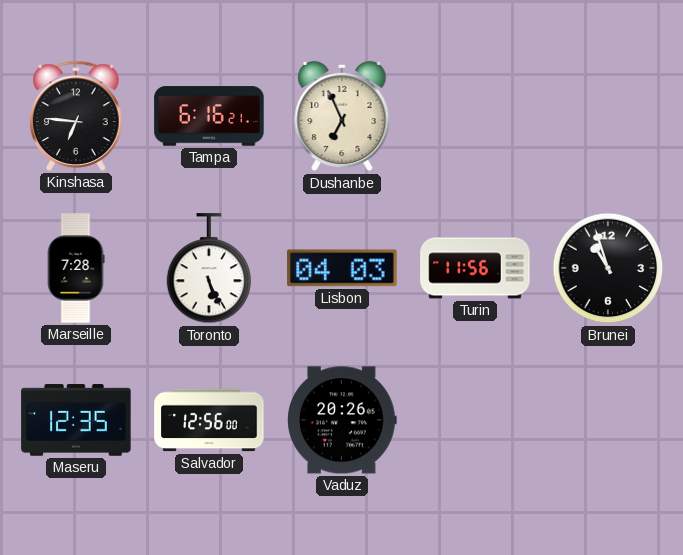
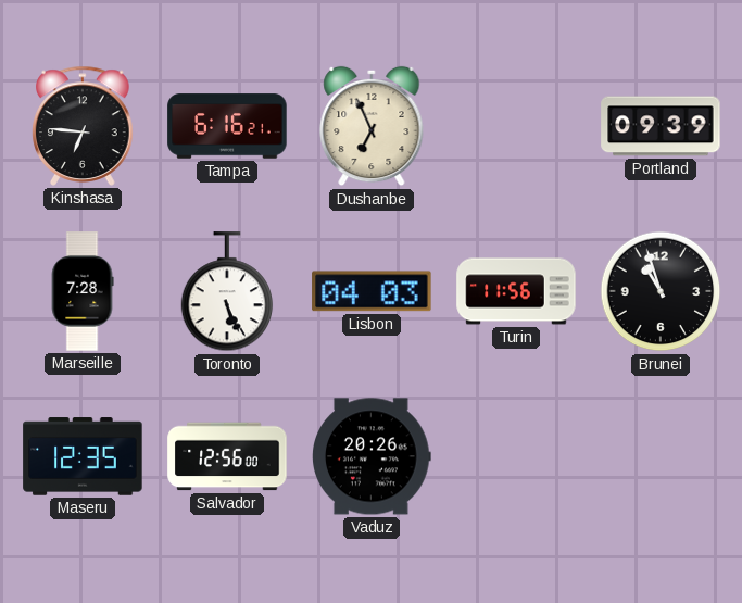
Portland: none -> 09:39 (661, 126)
